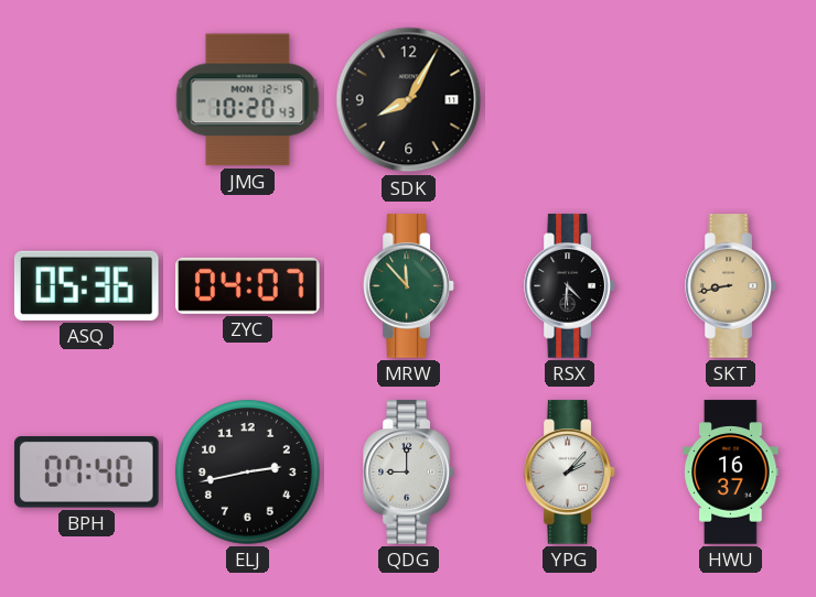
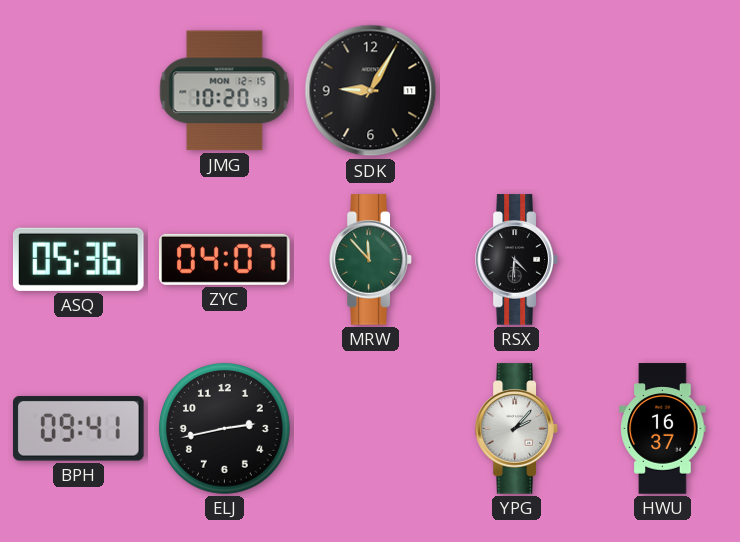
SDK: 8:05 -> 9:05 (371, 91)
SKT: 8:43 -> none (731, 286)
BPH: 07:40 -> 09:41 (79, 429)
QDG: 9:00 -> none (409, 473)
